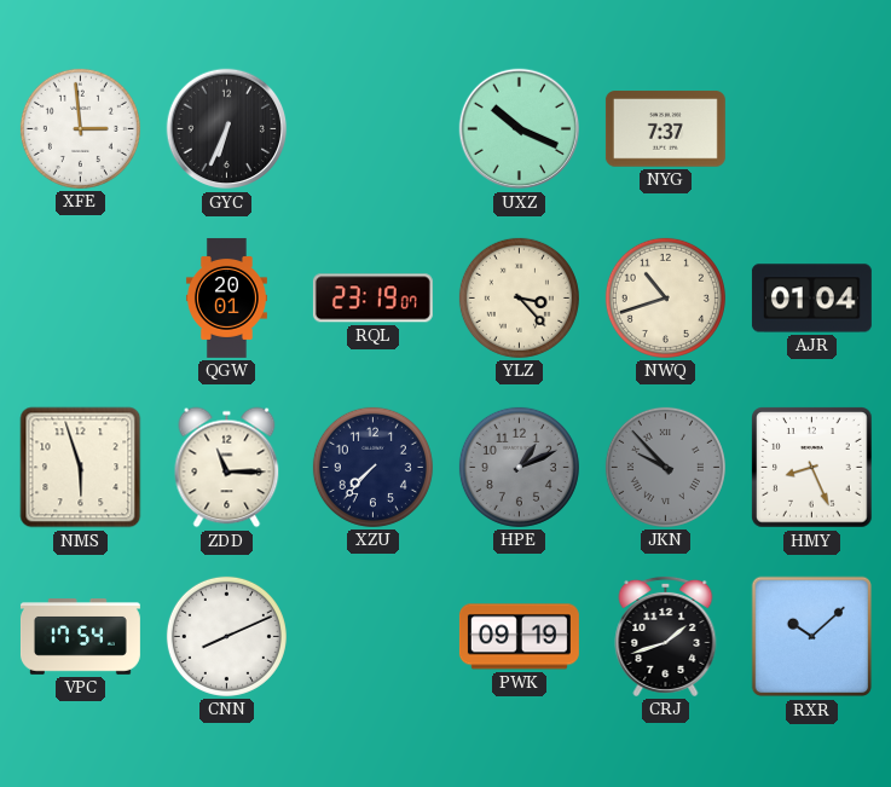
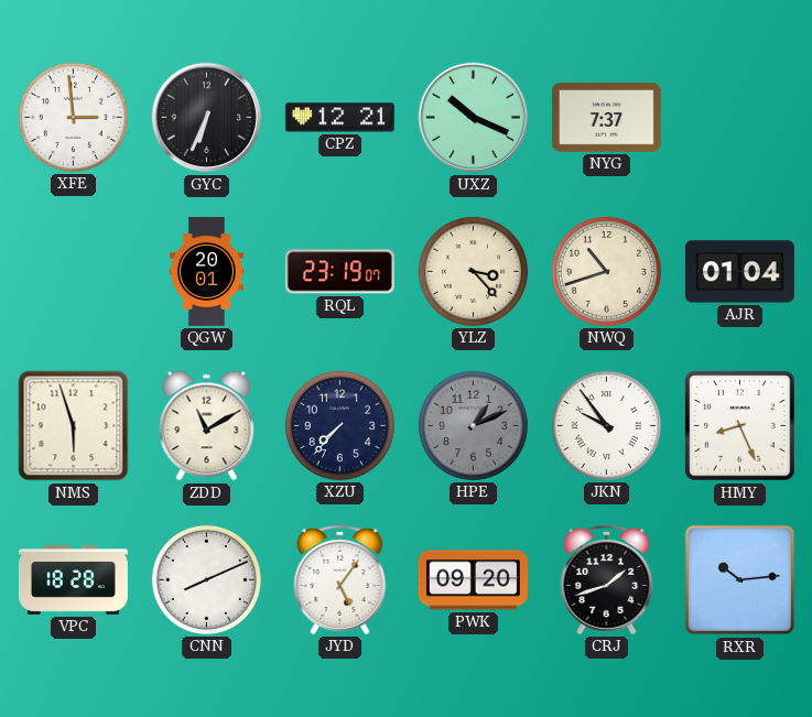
CPZ: none -> 12:21 (339, 118)
ZDD: 11:15 -> 11:10 (207, 426)
JKN: 9:53 -> 9:54 (606, 425)
JKN dial: grey -> white (606, 425)
VPC: 17:54 -> 18:28 (73, 580)
JYD: none -> 5:06 (340, 579)
PWK: 09:19 -> 09:20 (473, 580)
RXR: 10:08 -> 10:14 (740, 580)
